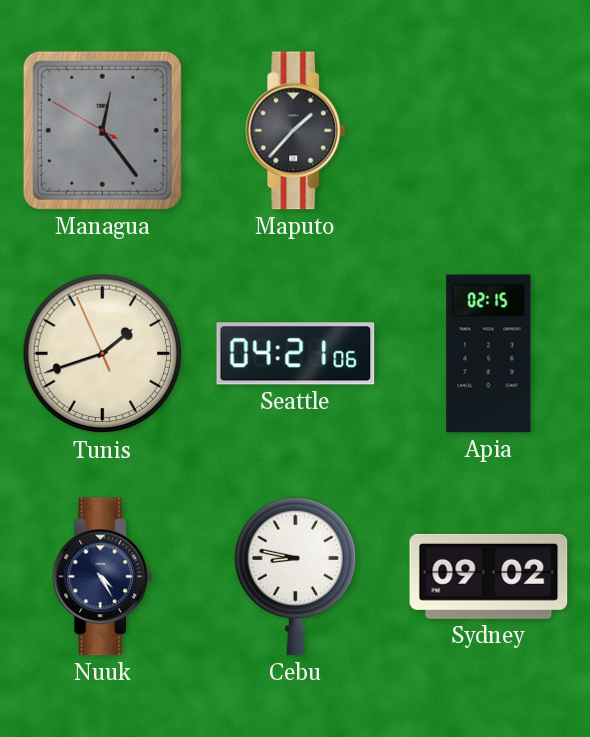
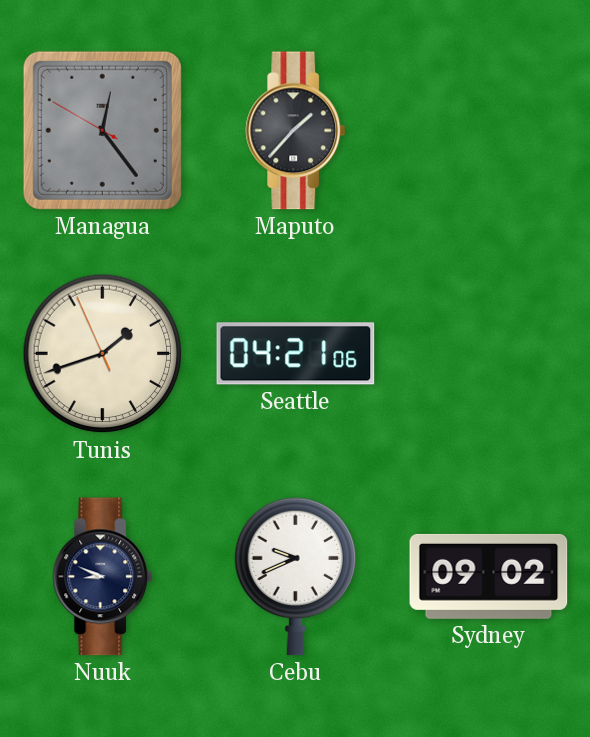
Apia: 02:15 -> none (489, 354)
Nuuk: 4:25 -> 8:49 (103, 577)
Cebu: 8:47 -> 9:41 (295, 576)
